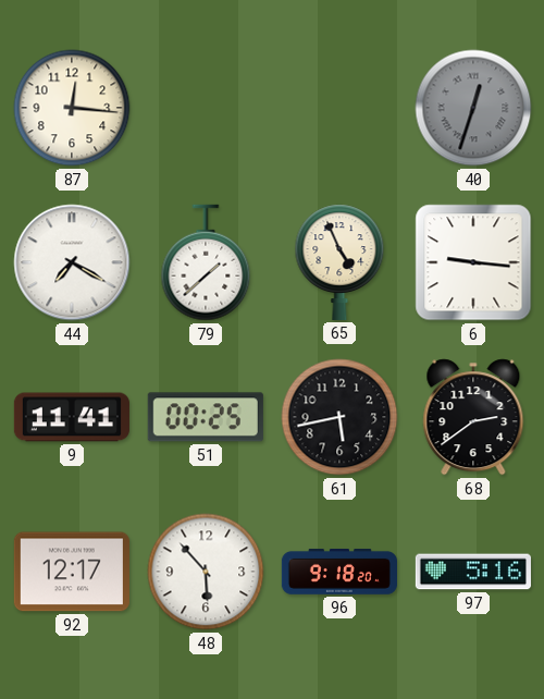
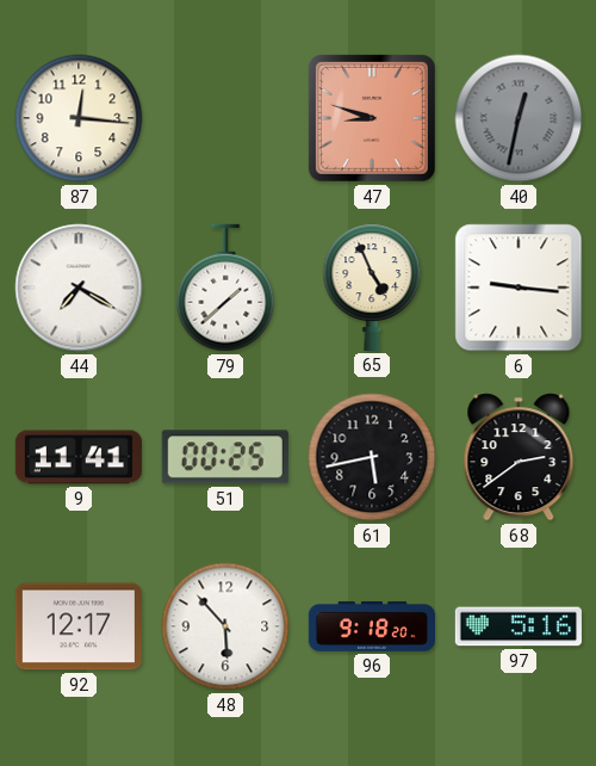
47: none -> 8:48 (372, 118)
40: 12:33 -> 12:32 (519, 118)
